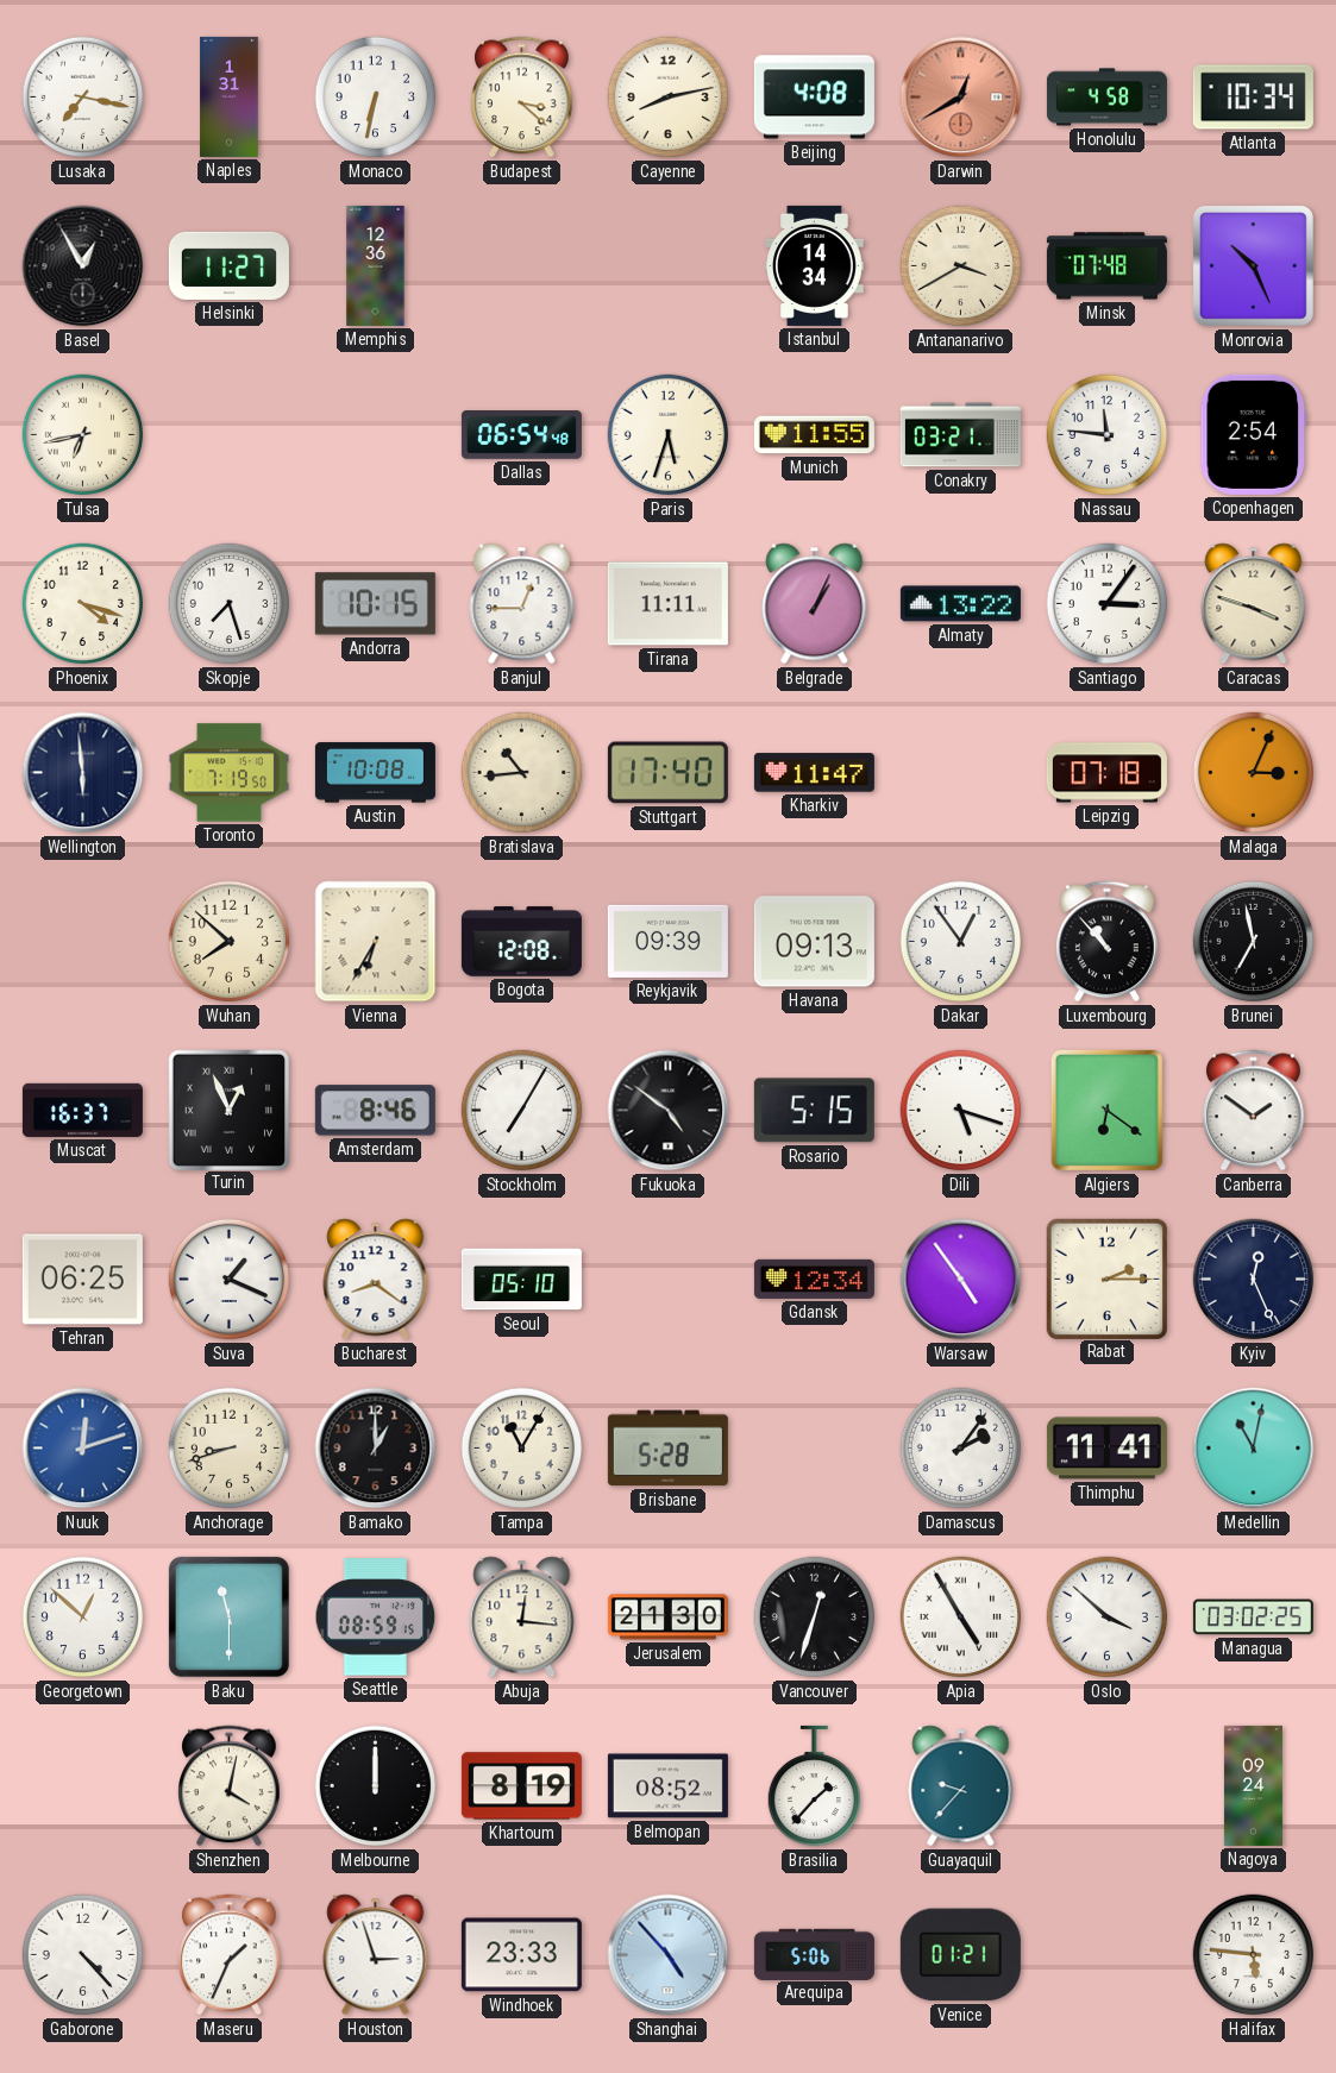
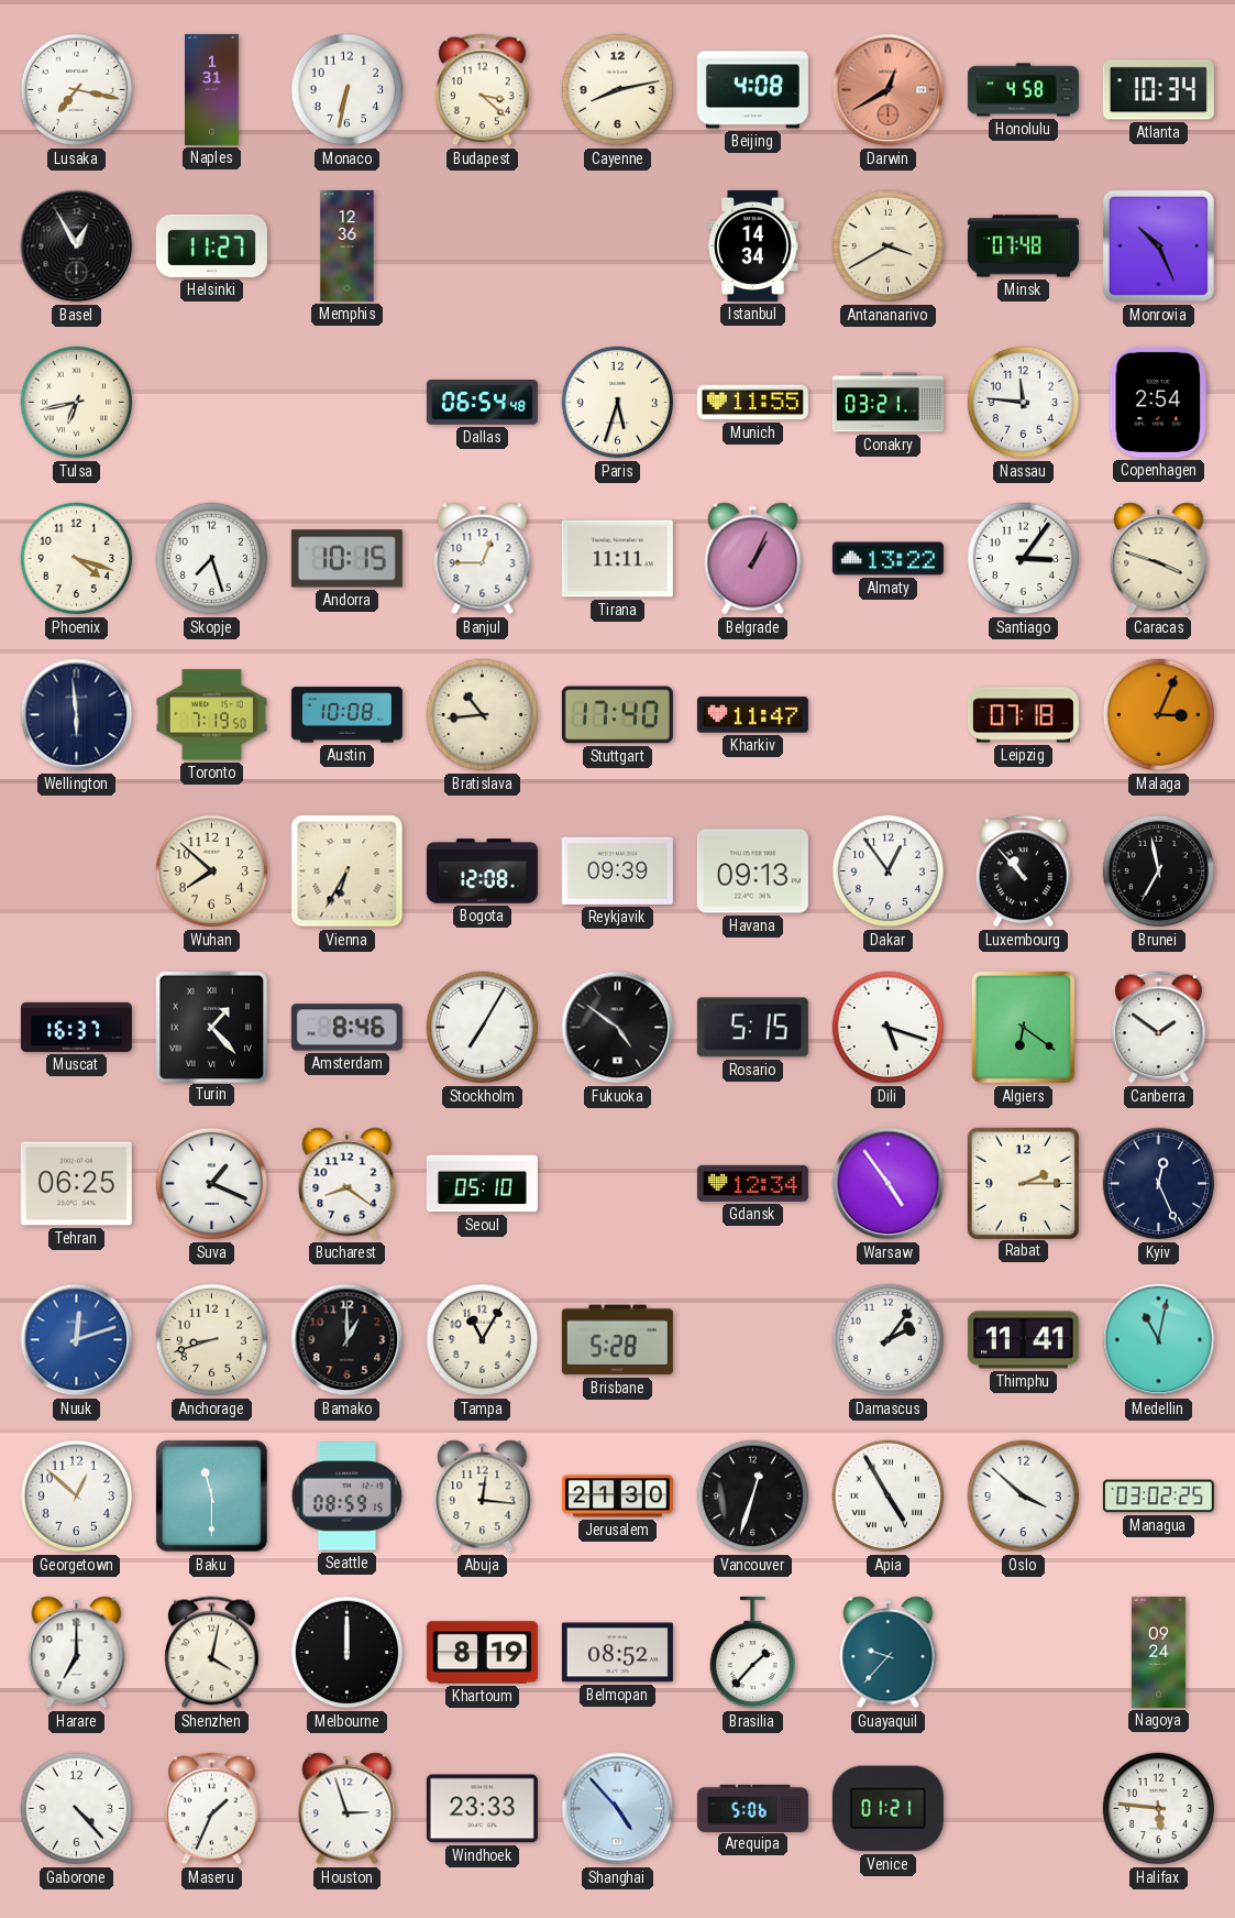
Turin: 12:56 -> 1:23 (211, 1027)
Harare: none -> 7:00 (77, 1653)
